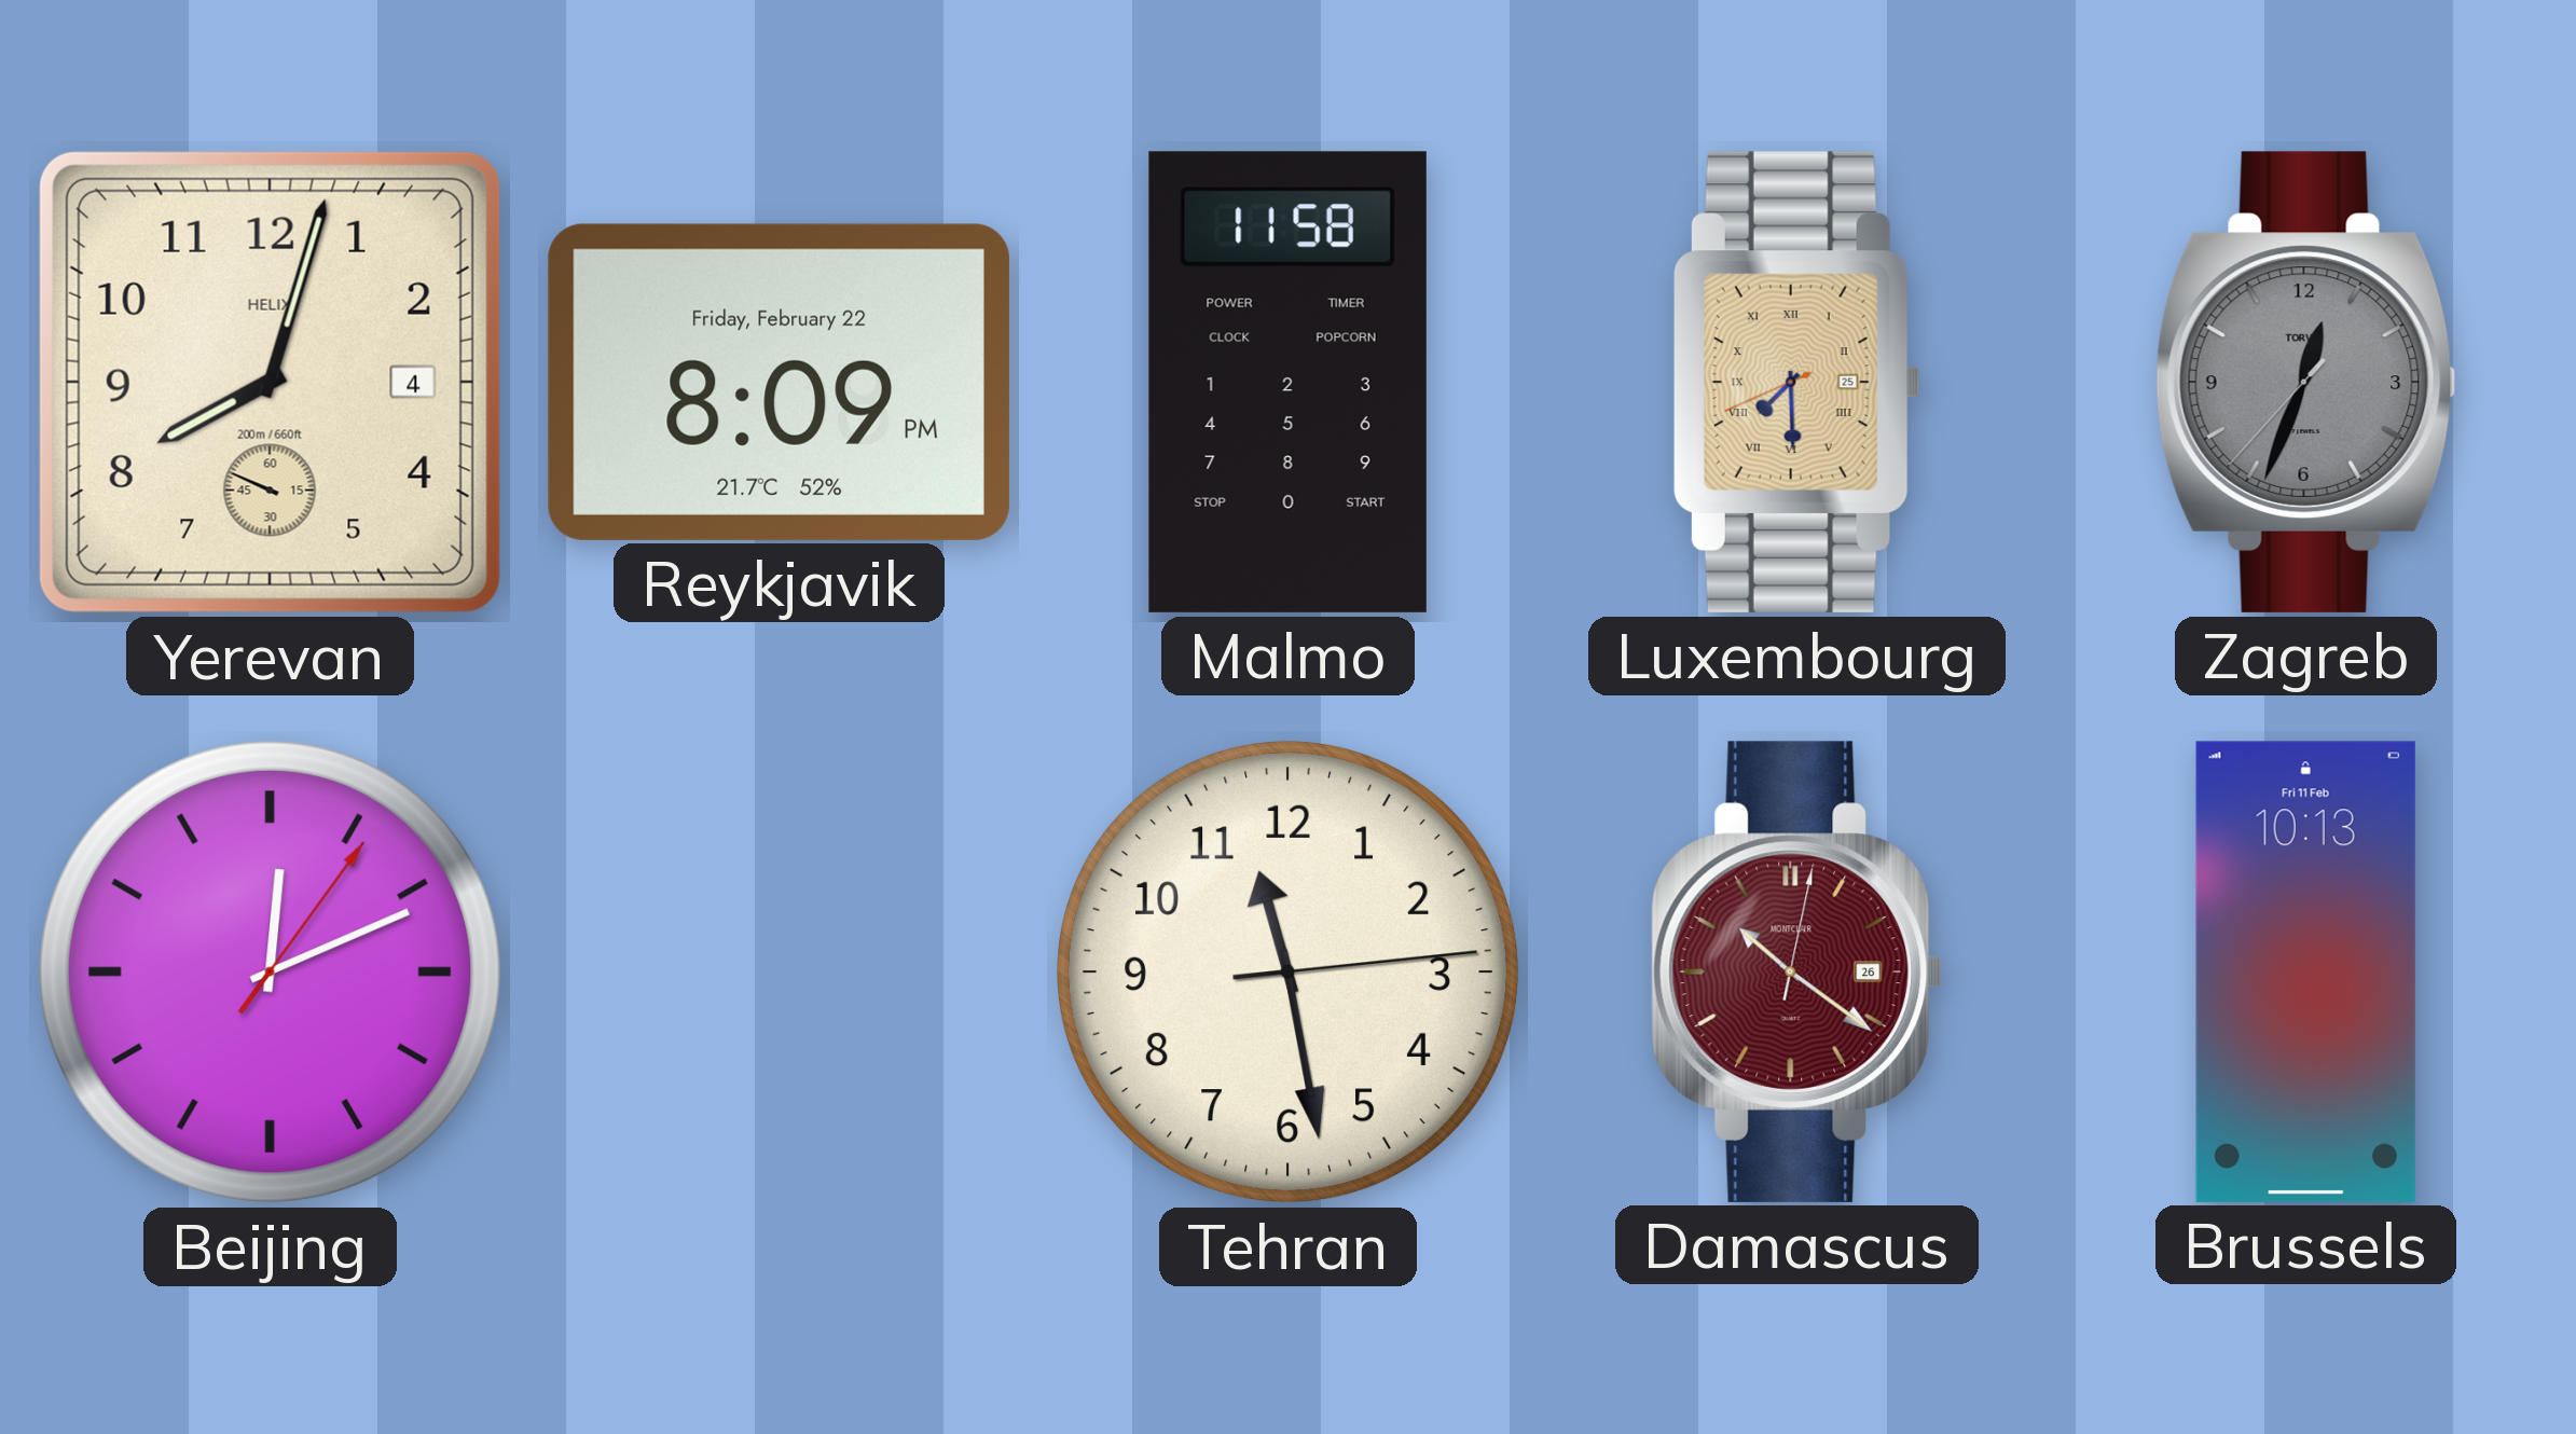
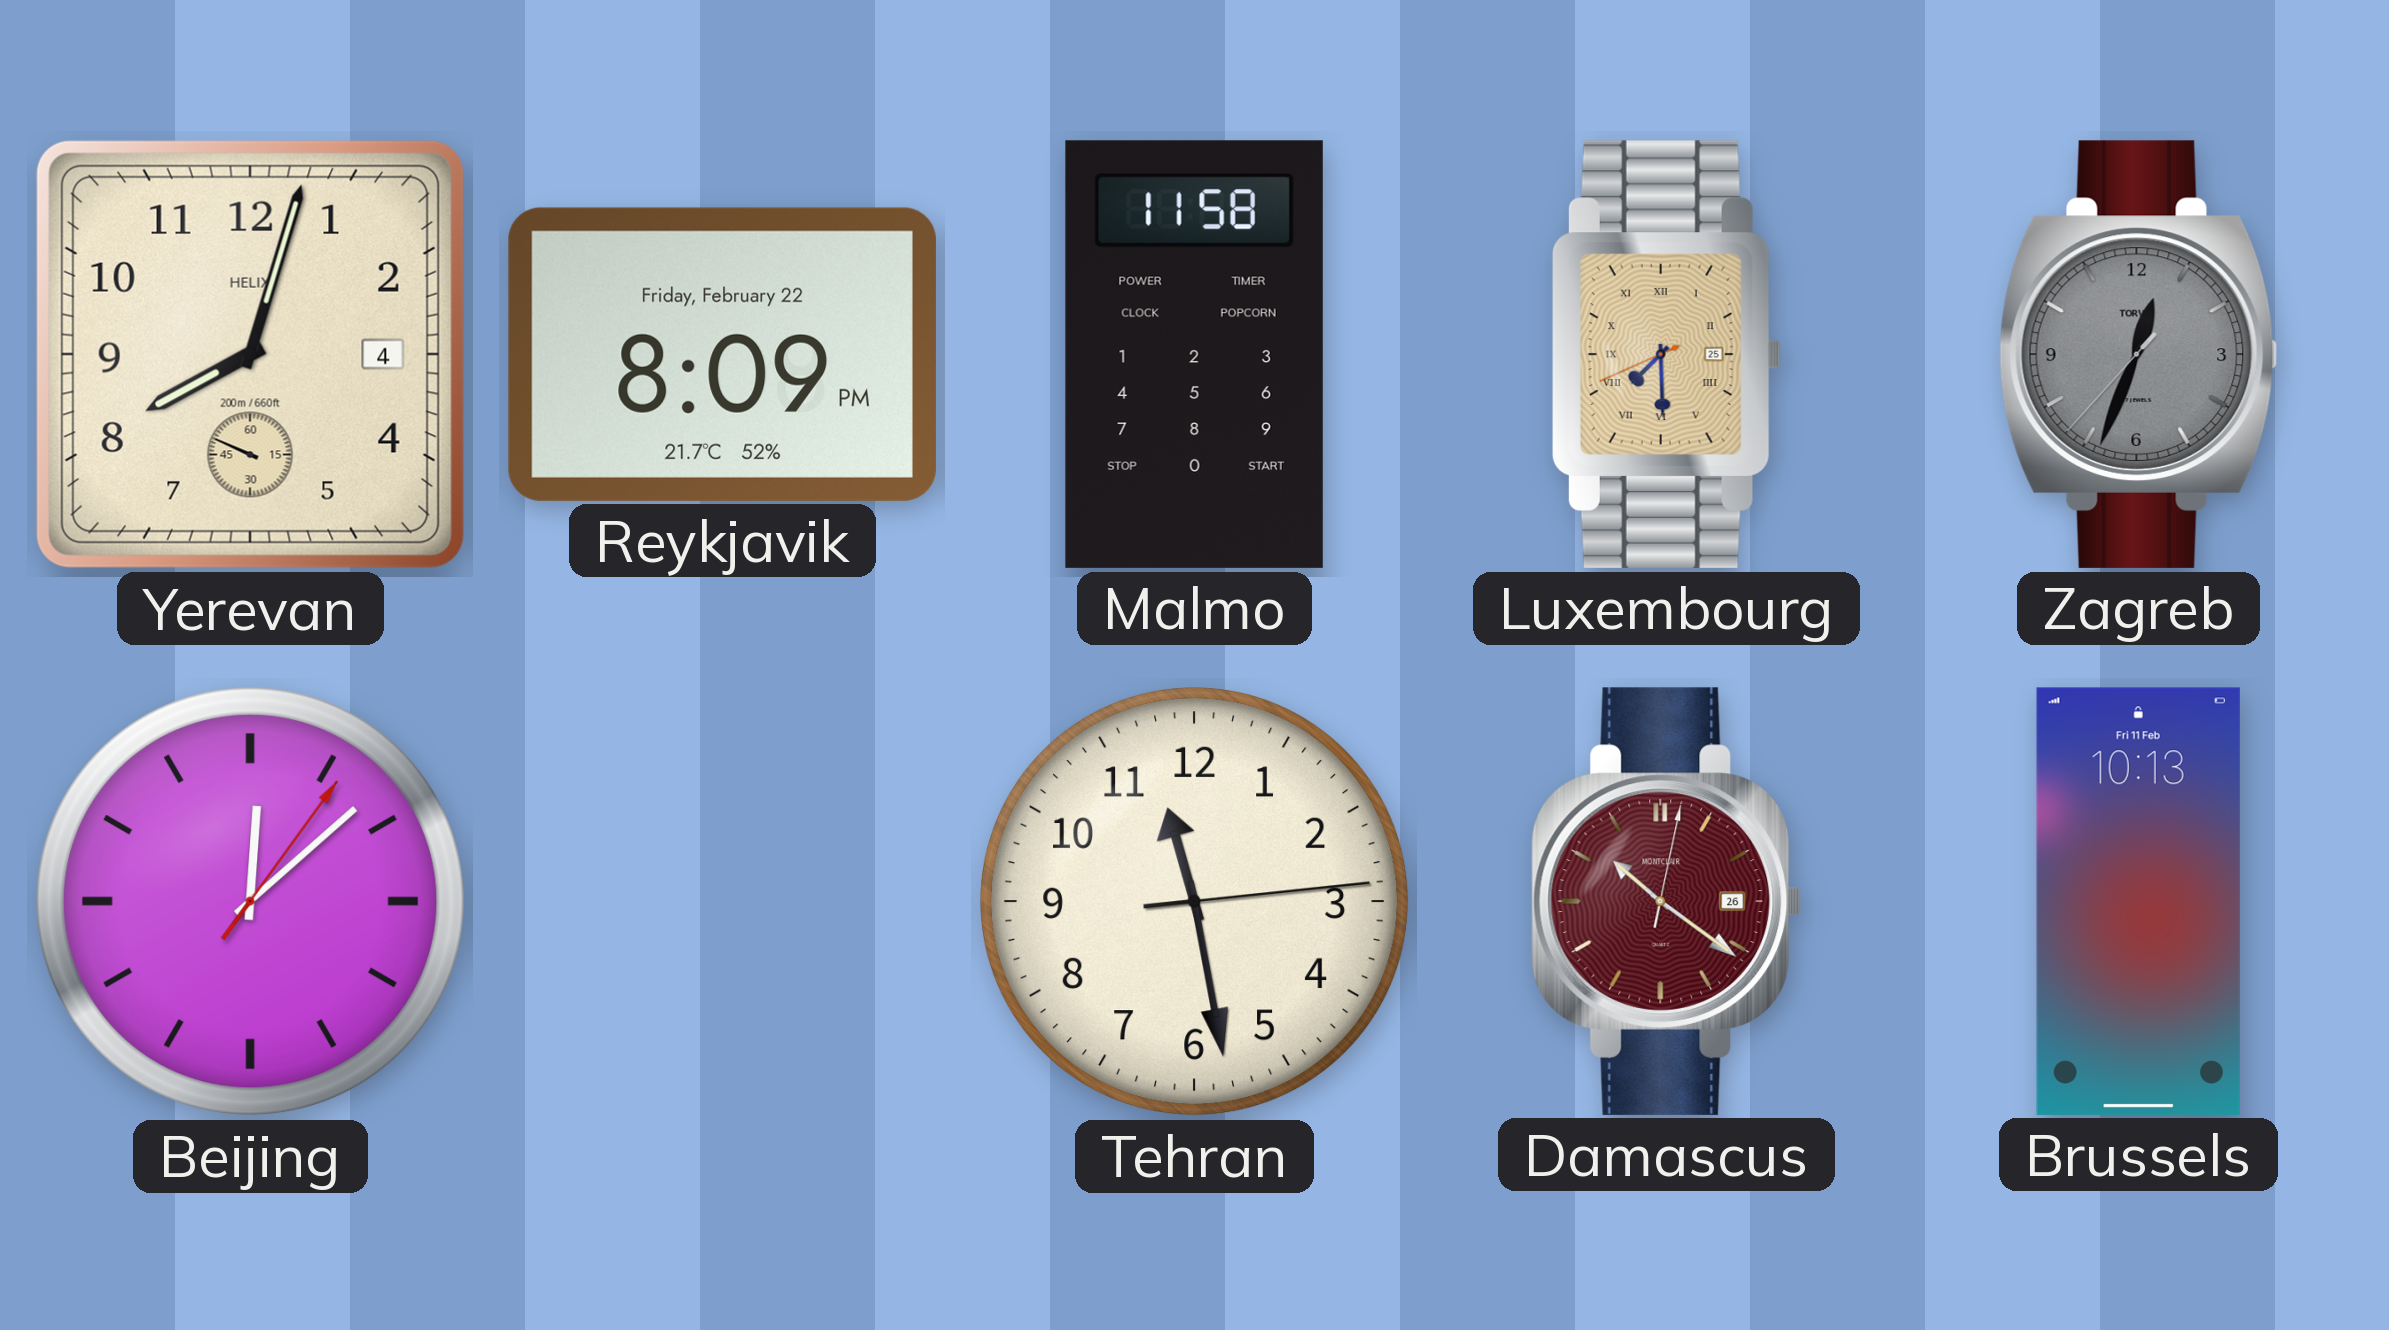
Beijing: 12:11 -> 12:08 (251, 902)
